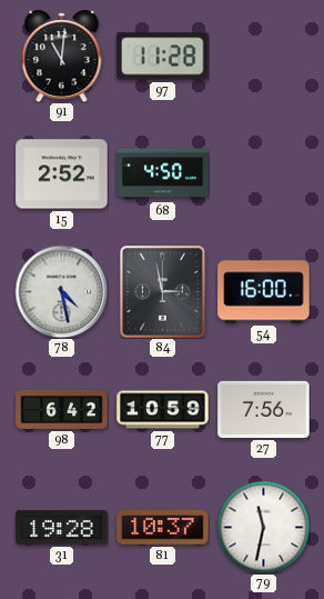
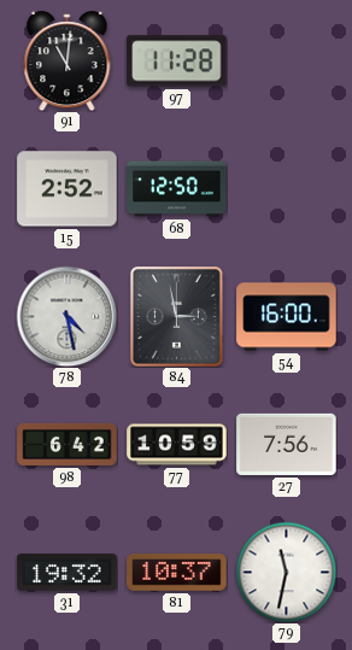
68: 4:50 -> 12:50 (177, 189)
31: 19:28 -> 19:32 (68, 573)
